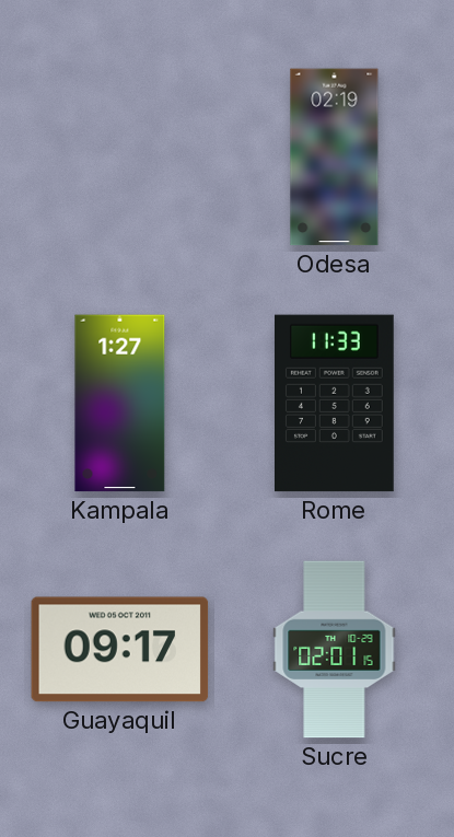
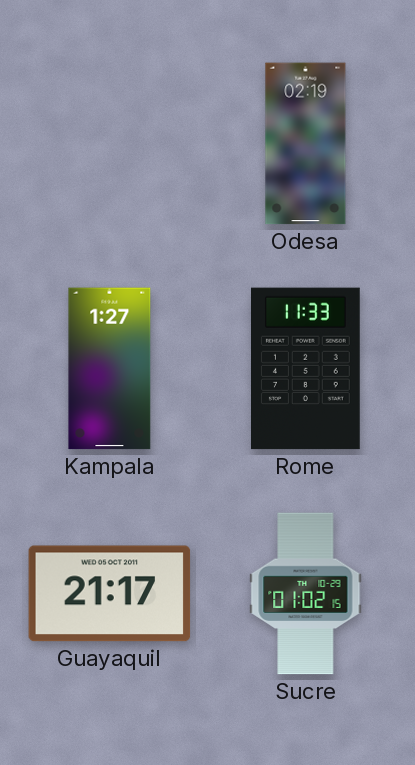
Guayaquil: 09:17 -> 21:17 (110, 594)
Sucre: 02:01 -> 01:02 (306, 594)
